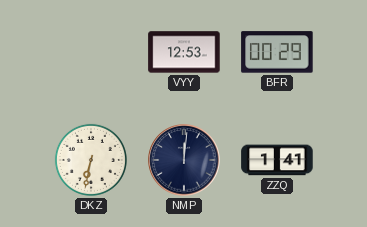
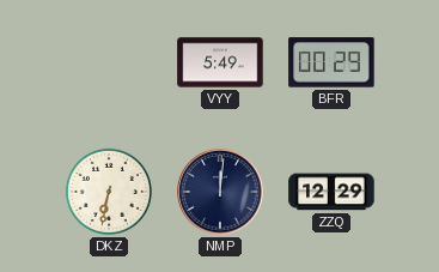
VYY: 12:53 -> 5:49 (220, 62)
ZZQ: 1:41 -> 12:29 (331, 192)
